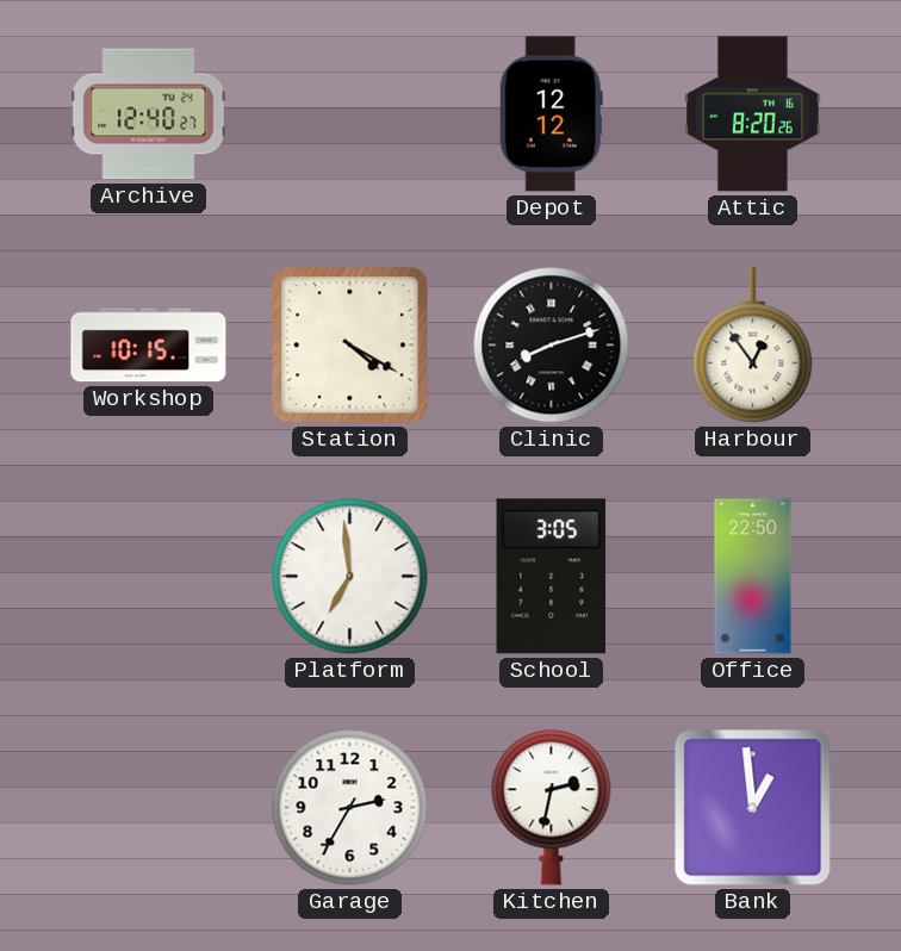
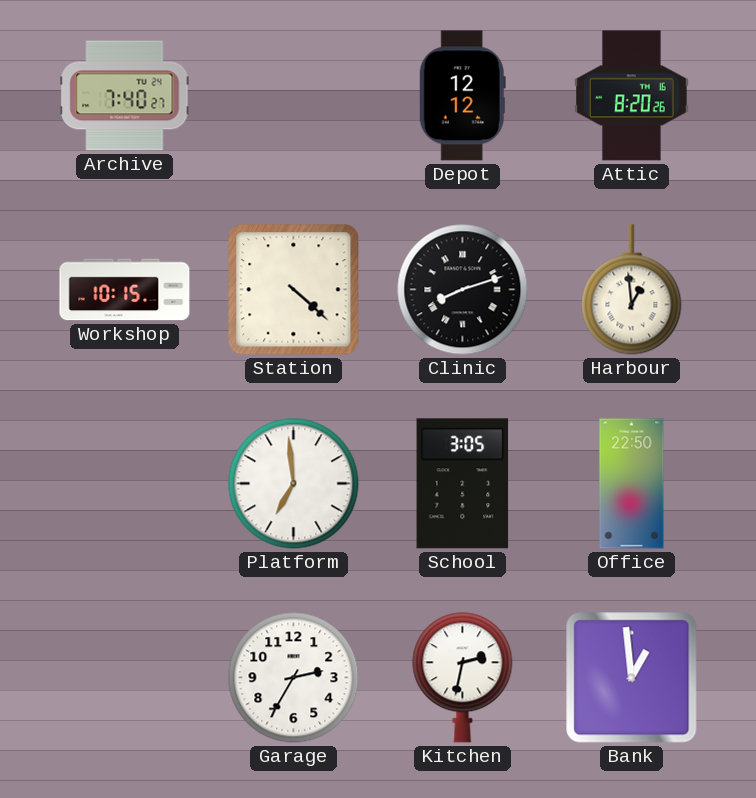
Archive: 12:40 -> 7:40 (125, 96)
Station: 4:20 -> 4:22 (294, 290)
Harbour: 12:54 -> 12:59 (632, 290)
